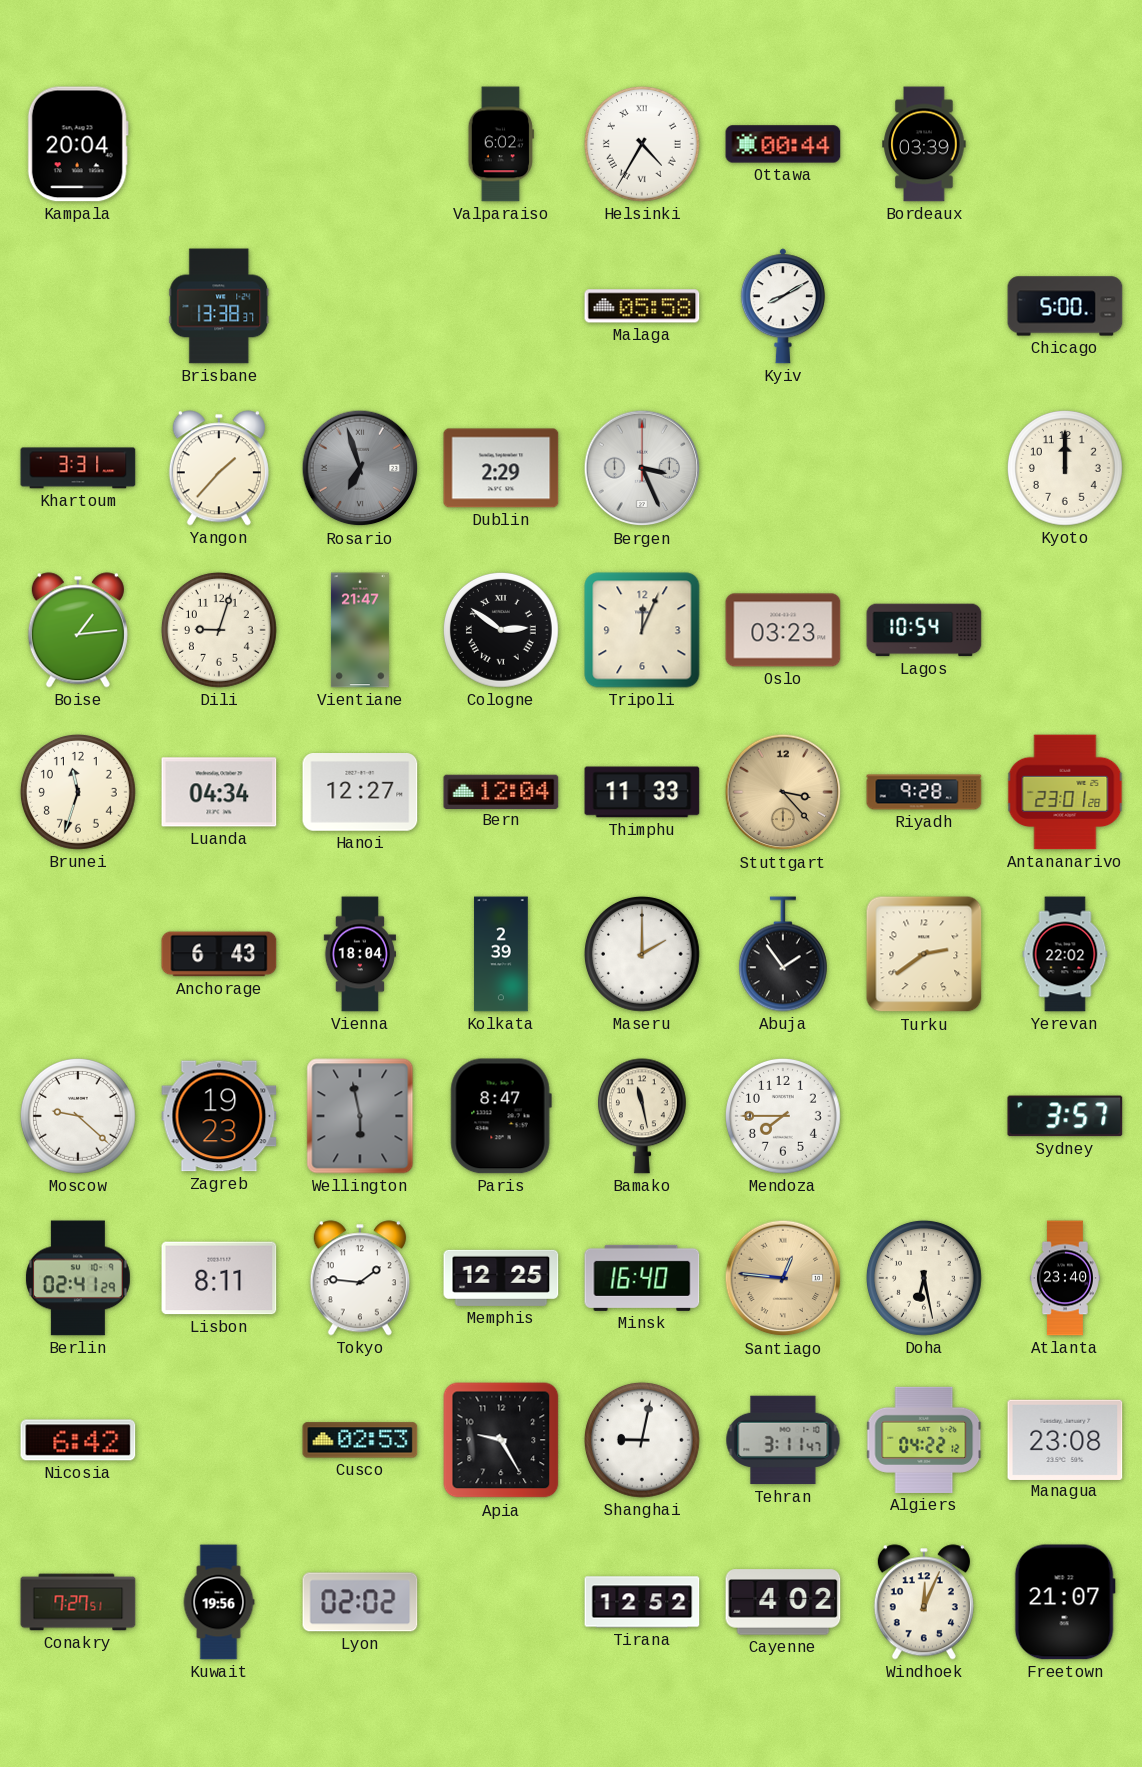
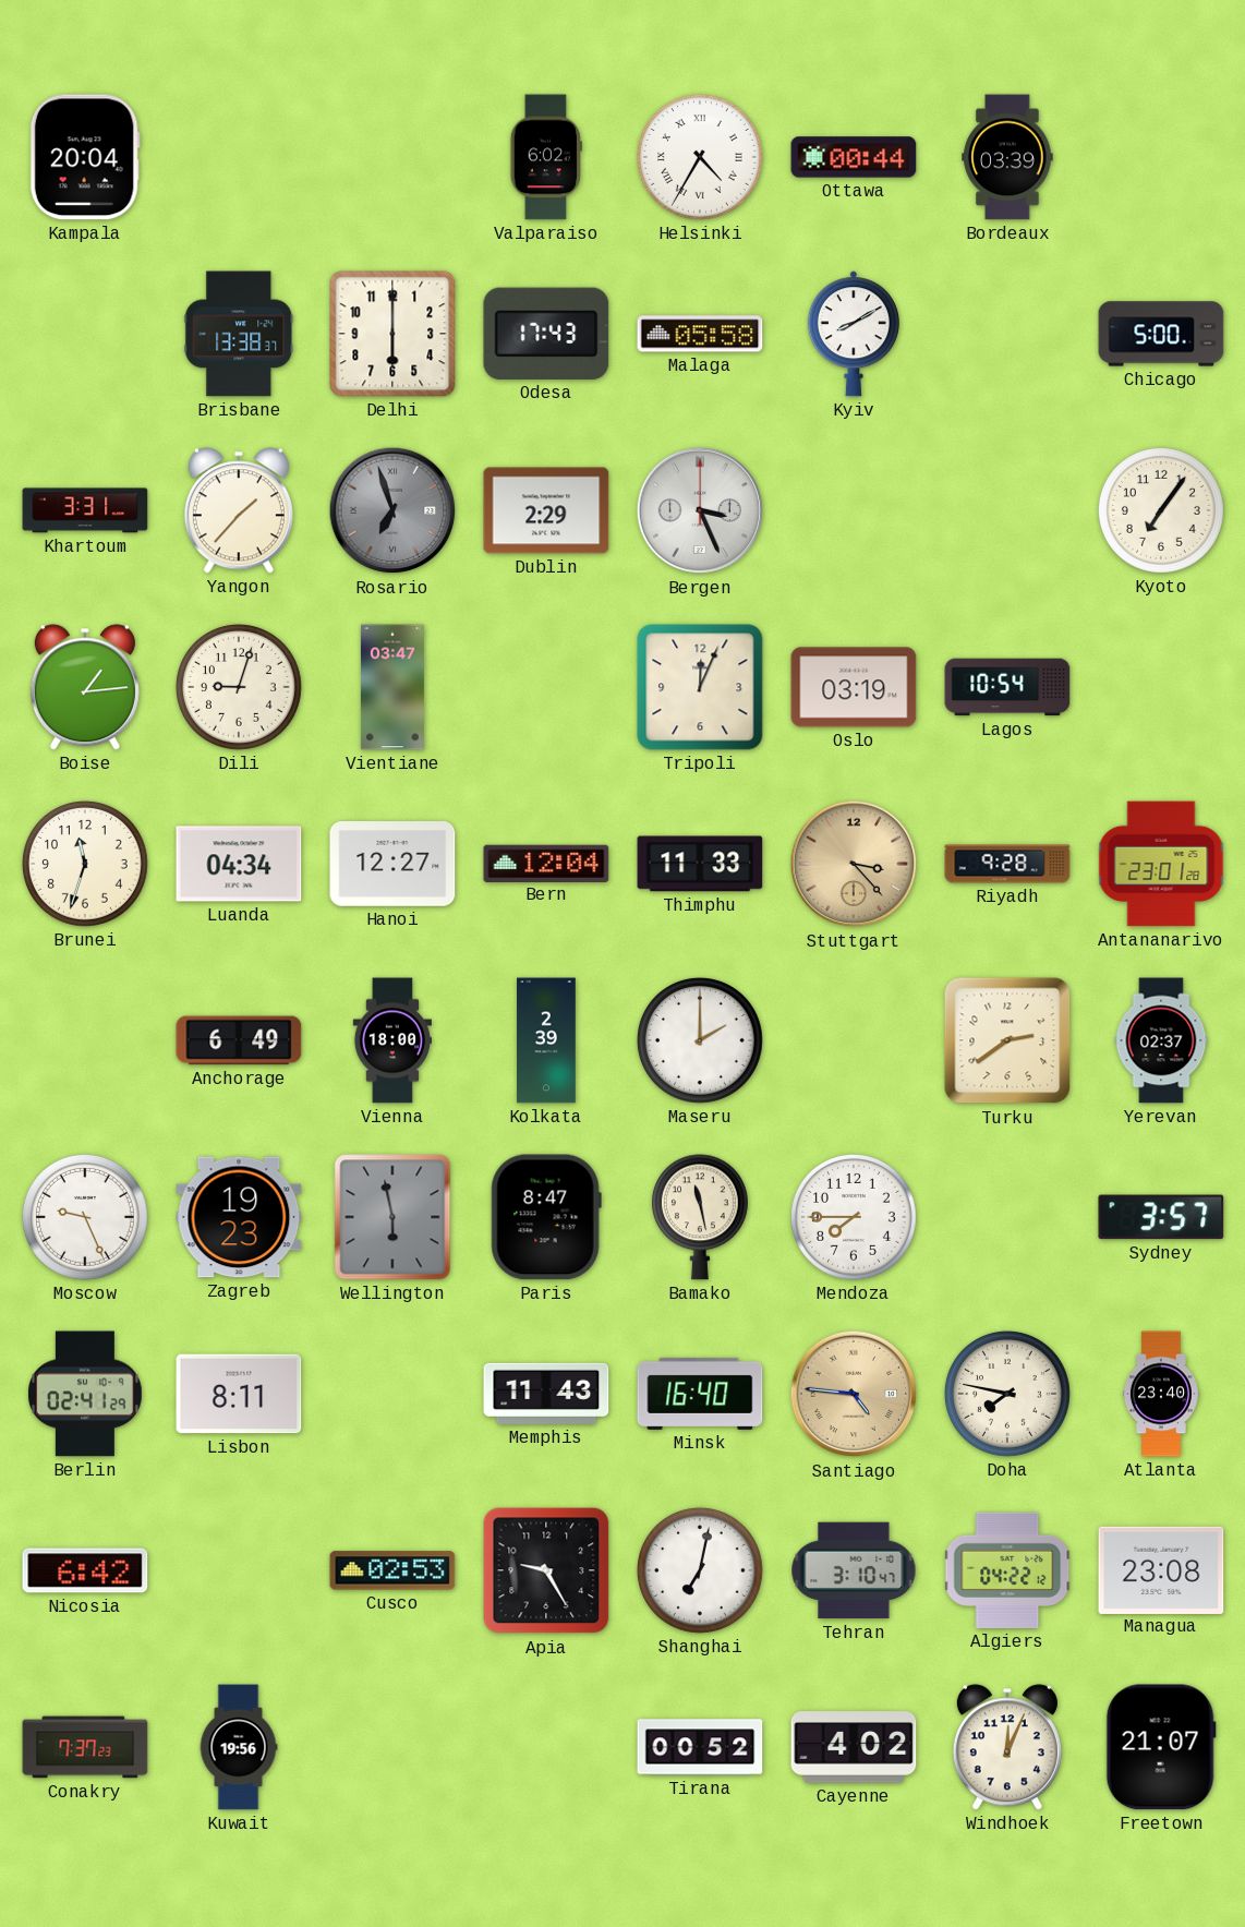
Delhi: none -> 6:00 (392, 334)
Odesa: none -> 17:43 (546, 334)
Kyoto: 12:00 -> 7:06 (1161, 510)
Vientiane: 21:47 -> 03:47 (392, 687)
Cologne: 2:51 -> none (501, 630)
Oslo: 03:23 -> 03:19 (854, 687)
Anchorage: 6:43 -> 6:49 (239, 1040)
Vienna: 18:04 -> 18:00 (391, 1040)
Abuja: 1:54 -> none (783, 954)
Yerevan: 22:02 -> 02:37 (1161, 1040)
Moscow: 9:22 -> 9:26 (85, 1217)
Tokyo: 1:46 -> none (360, 1278)
Memphis: 12:25 -> 11:43 (546, 1394)
Santiago: 12:46 -> 4:46 (854, 1394)
Doha: 6:28 -> 7:47 (1007, 1394)
Shanghai: 9:02 -> 7:02 (700, 1570)
Tehran: 3:11 -> 3:10 (854, 1570)
Conakry: 7:27 -> 7:37 (85, 1747)
Lyon: 02:02 -> none (360, 1602)
Tirana: 12:52 -> 00:52 (700, 1747)
